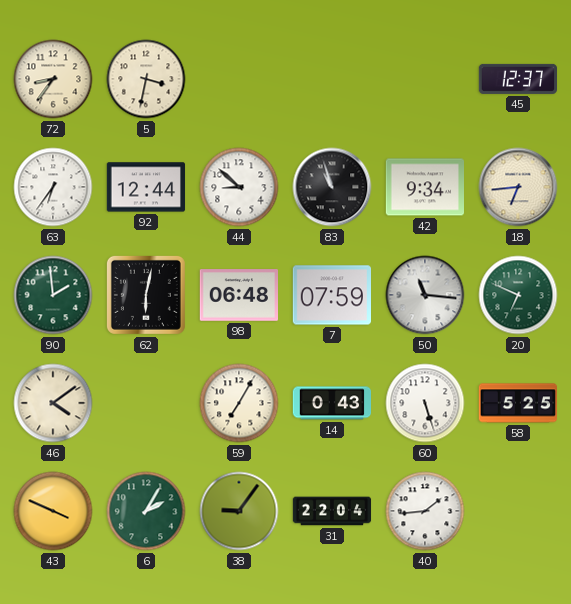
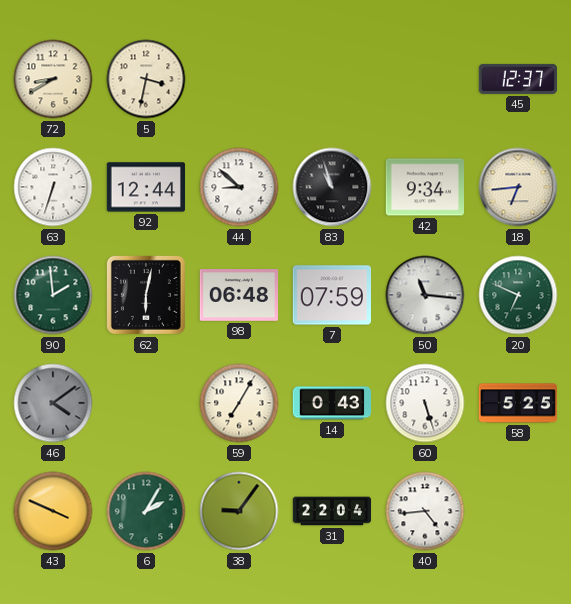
72: 8:36 -> 8:40 (53, 79)
63: 6:36 -> 6:33 (53, 187)
46 dial: cream -> grey (53, 403)
40: 1:44 -> 4:44 (425, 511)
